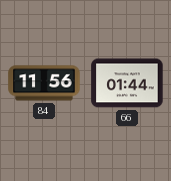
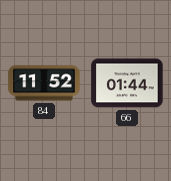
84: 11:56 -> 11:52 (44, 83)
